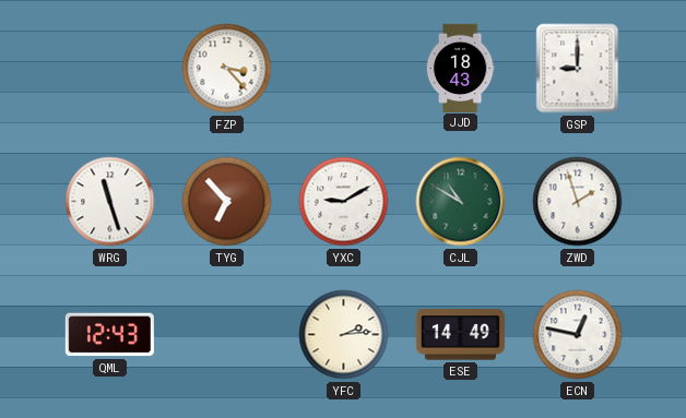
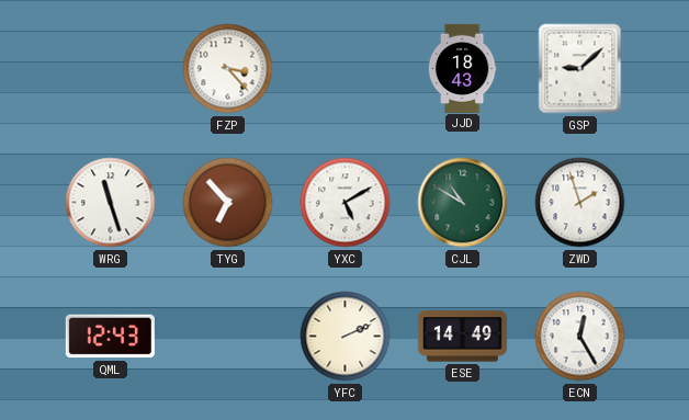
GSP: 9:00 -> 9:08 (580, 69)
YXC: 9:10 -> 5:10 (346, 203)
YFC: 2:14 -> 2:11 (346, 337)
ECN: 12:47 -> 12:25 (580, 337)
